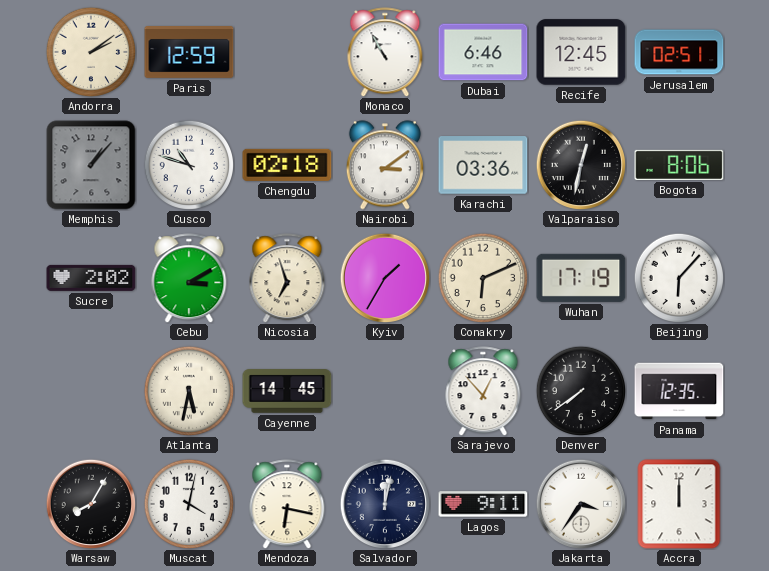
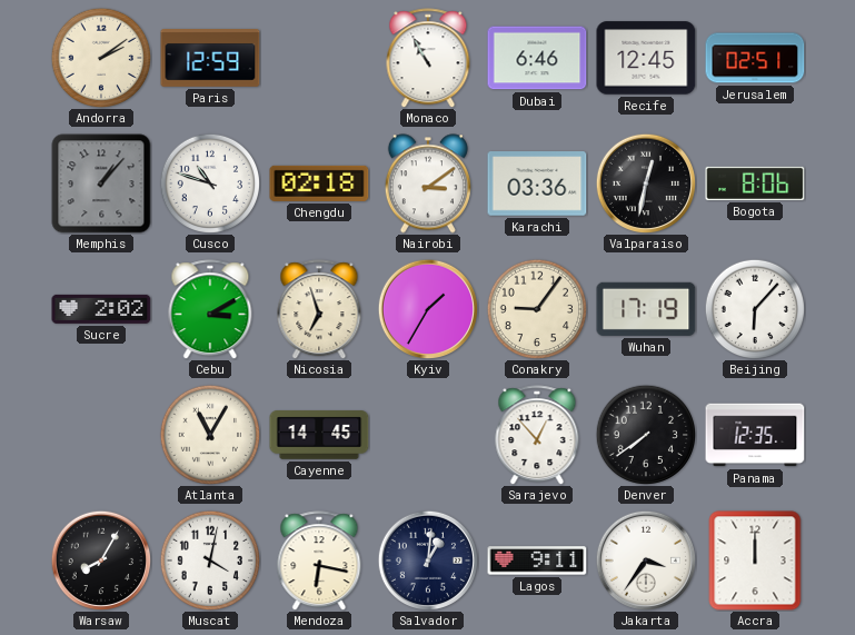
Conakry: 6:11 -> 9:06 (537, 309)
Atlanta: 5:32 -> 11:05 (210, 435)
Salvador: 12:02 -> 1:01 (427, 559)
